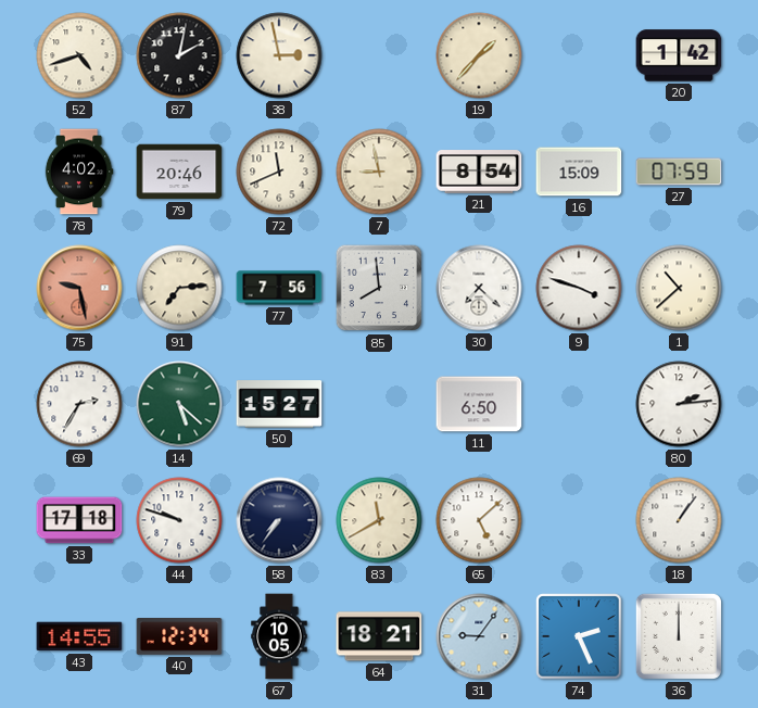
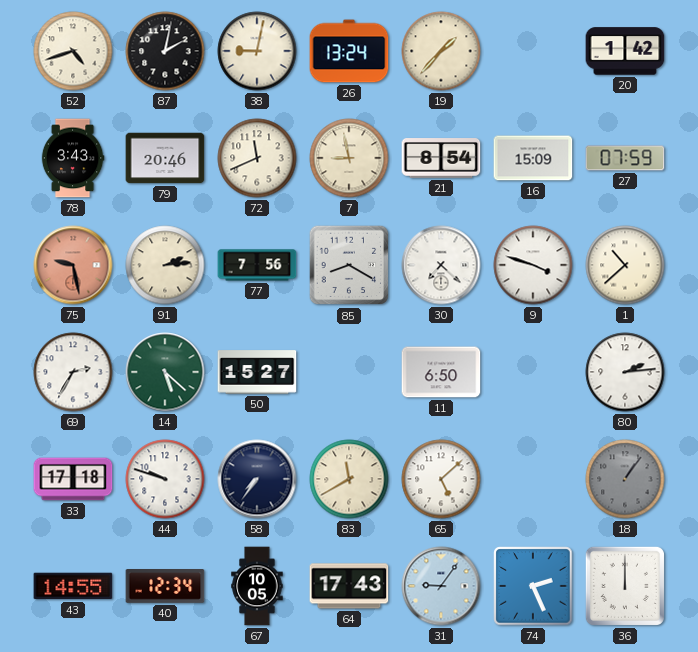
38: 2:58 -> 9:02 (257, 51)
26: none -> 13:24 (349, 51)
78: 4:02 -> 3:43 (73, 158)
91: 7:14 -> 2:14 (165, 265)
85: 7:59 -> 8:20 (349, 265)
18 dial: white -> grey (625, 479)
64: 18:21 -> 17:43 (349, 586)
